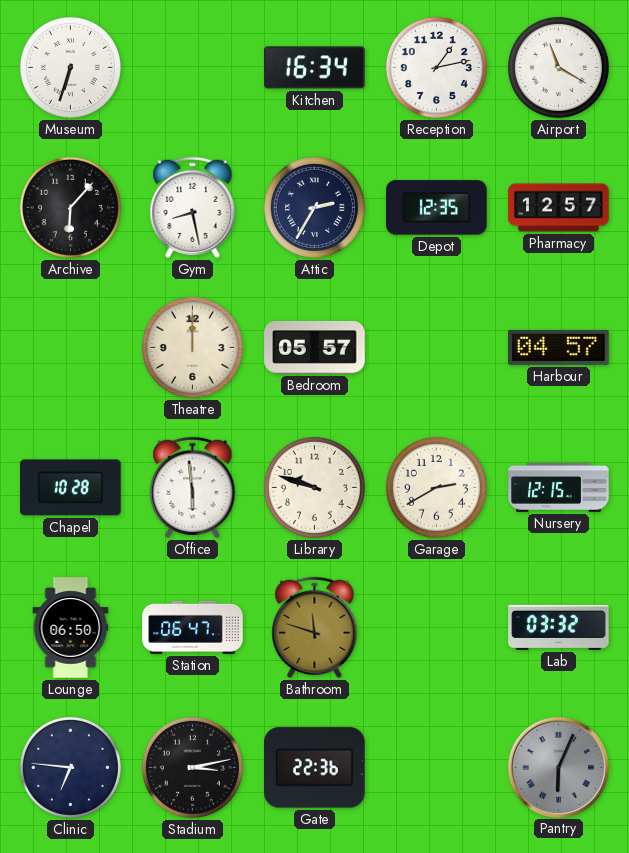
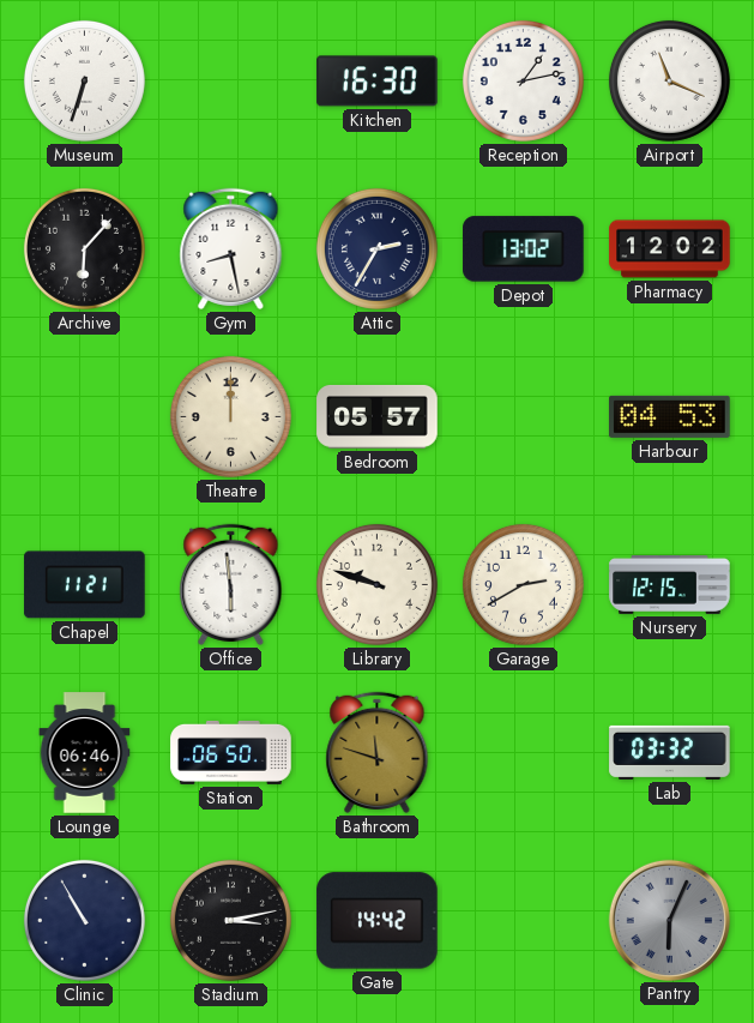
Kitchen: 16:34 -> 16:30 (378, 82)
Airport: 11:20 -> 11:19 (669, 80)
Depot: 12:35 -> 13:02 (524, 249)
Pharmacy: 12:57 -> 12:02 (670, 249)
Harbour: 04:57 -> 04:53 (670, 416)
Chapel: 10:28 -> 11:21 (85, 585)
Lounge: 06:50 -> 06:46 (85, 753)
Station: 06:47 -> 06:50 (231, 752)
Clinic: 6:46 -> 10:55 (84, 920)
Gate: 22:36 -> 14:42 (378, 921)
